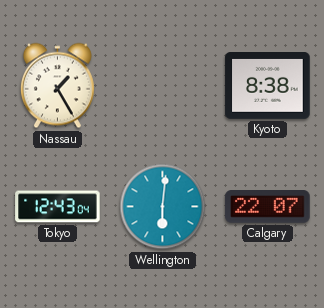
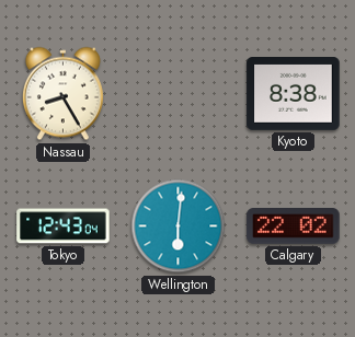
Nassau: 1:25 -> 8:25 (62, 94)
Calgary: 22:07 -> 22:02 (294, 226)
